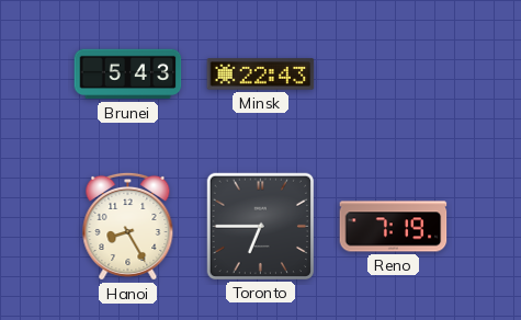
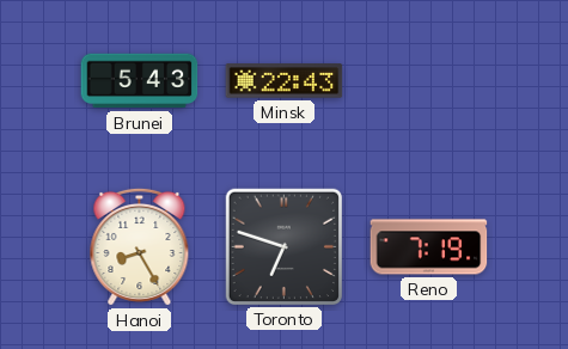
Toronto: 6:45 -> 6:48 (283, 246)
